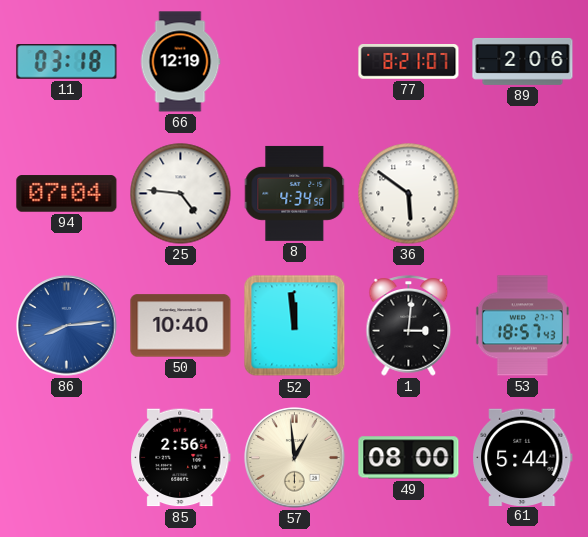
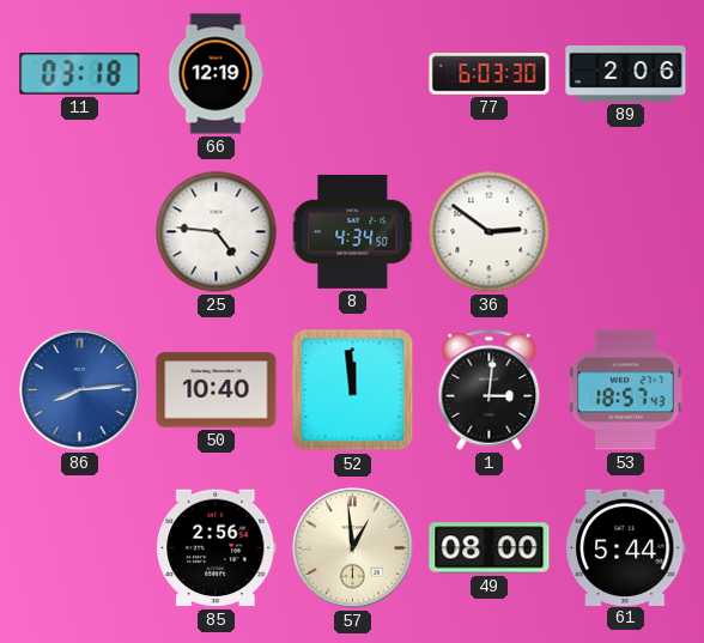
77: 8:21 -> 6:03 (490, 74)
94: 07:04 -> none (67, 194)
36: 5:51 -> 2:51 (490, 232)
